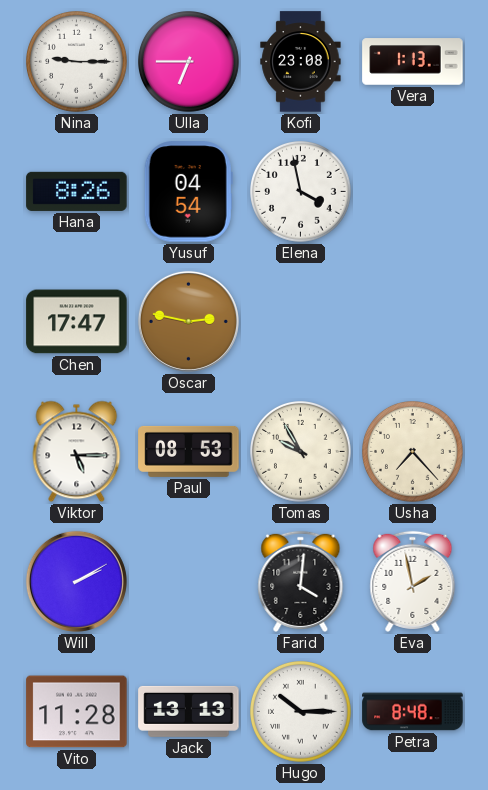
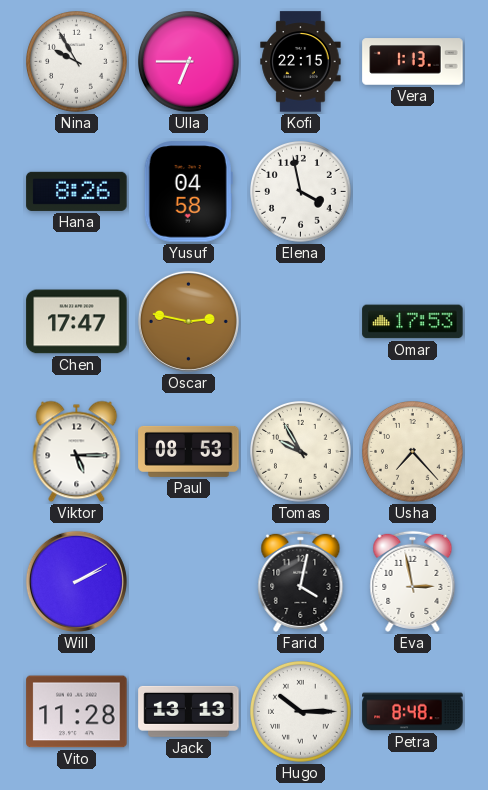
Nina: 9:15 -> 9:55 (77, 62)
Kofi: 23:08 -> 22:15 (301, 62)
Yusuf: 04:54 -> 04:58 (188, 192)
Omar: none -> 17:53 (413, 322)
Farid: 4:01 -> 4:02 (301, 581)
Eva: 1:58 -> 2:58 (413, 581)
